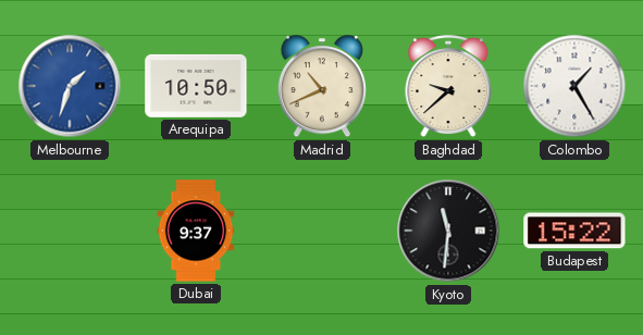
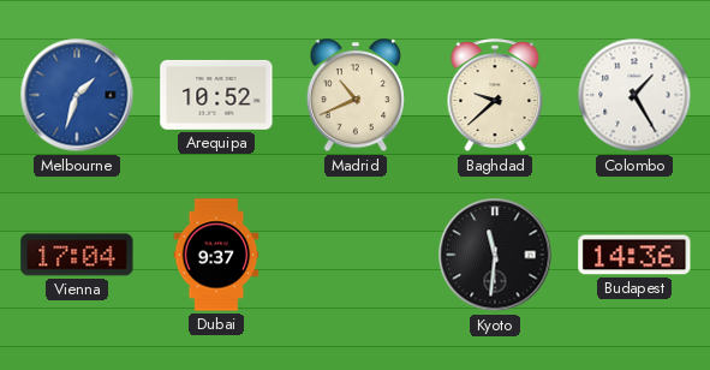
Arequipa: 10:50 -> 10:52 (216, 95)
Vienna: none -> 17:04 (77, 255)
Budapest: 15:22 -> 14:36 (634, 255)
